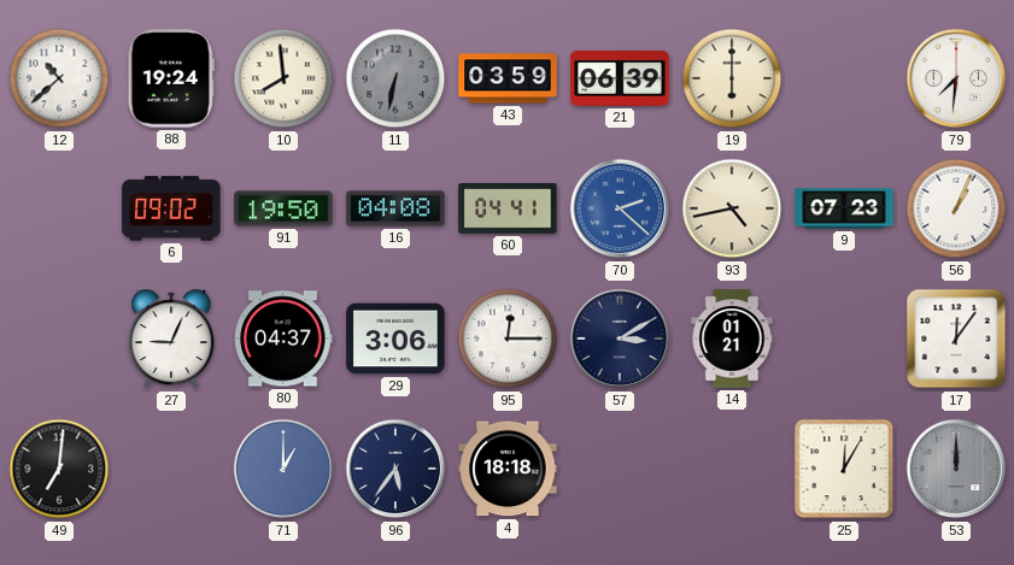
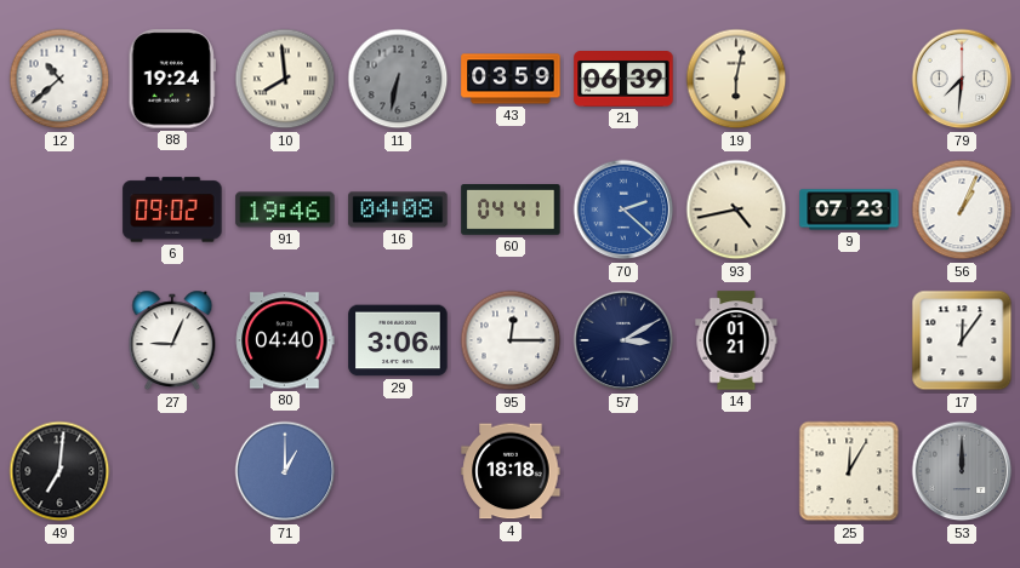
19: 6:00 -> 6:02 (736, 79)
91: 19:50 -> 19:46 (285, 210)
80: 04:37 -> 04:40 (285, 340)
96: 5:36 -> none (395, 469)
